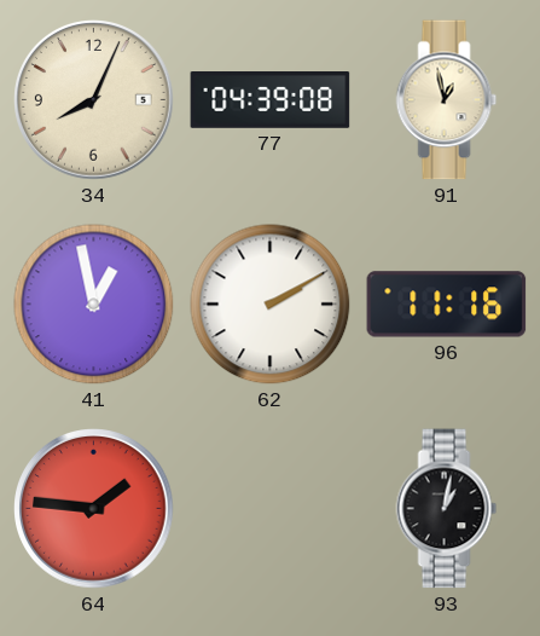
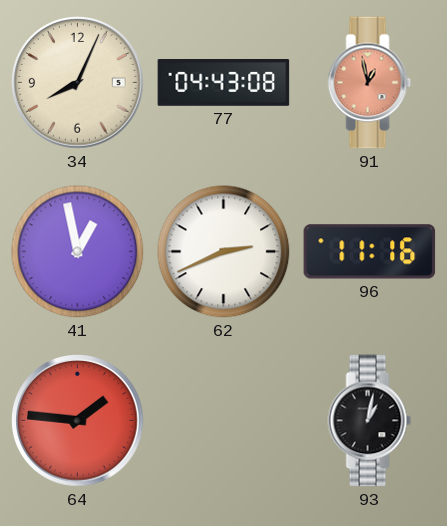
77: 04:39 -> 04:43 (224, 83)
91 dial: cream -> salmon (370, 83)
62: 2:10 -> 2:41 (224, 252)
